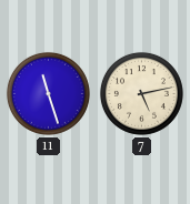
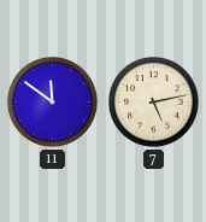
11: 11:27 -> 11:51 (52, 101)
